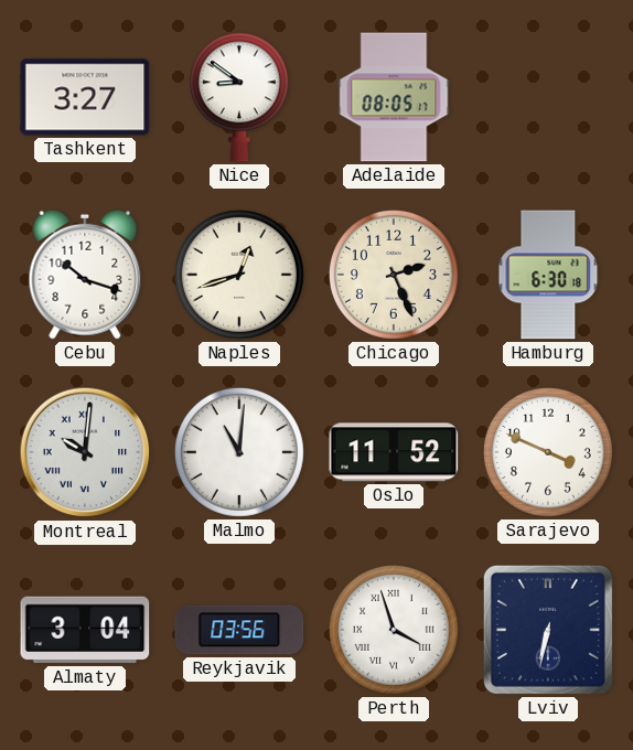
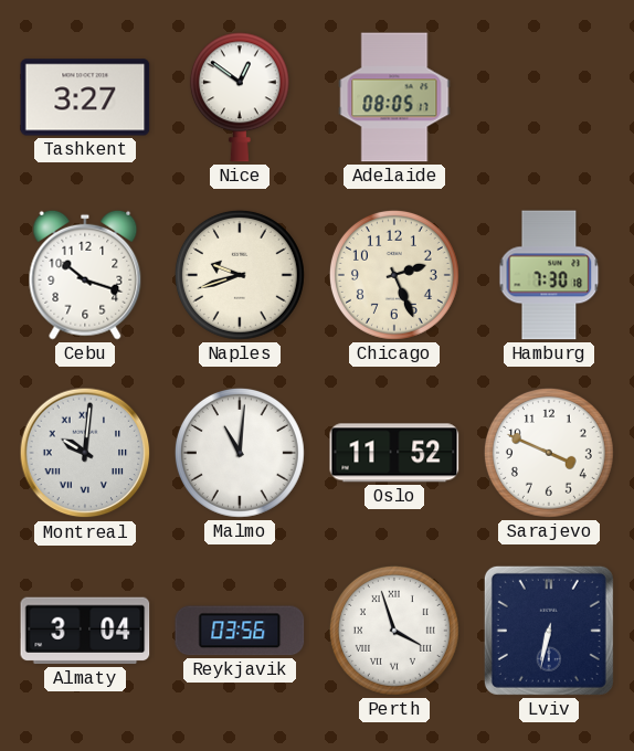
Nice: 8:51 -> 12:51 (240, 97)
Naples: 12:42 -> 9:42 (240, 275)
Hamburg: 6:30 -> 7:30 (549, 275)
